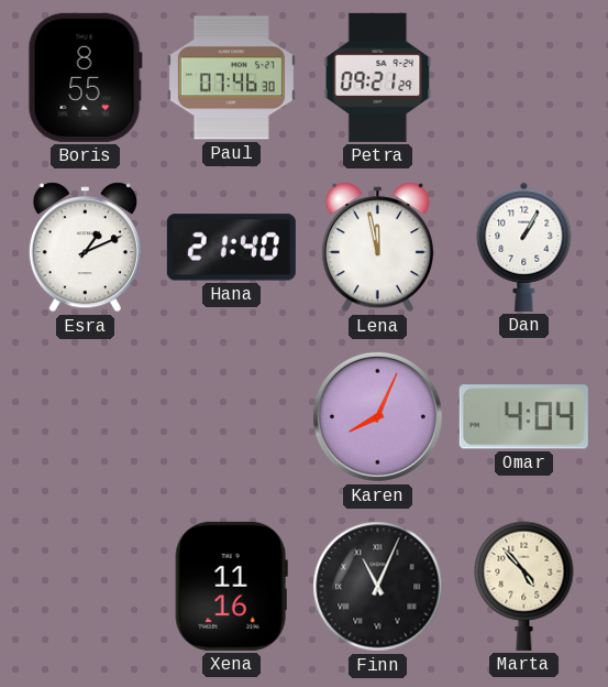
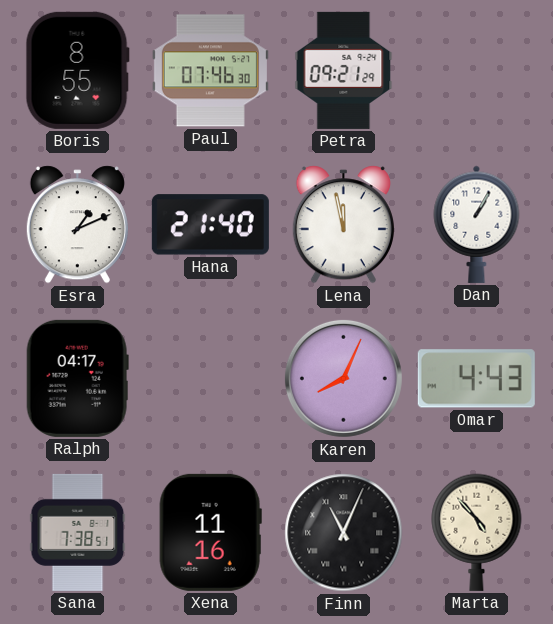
Ralph: none -> 04:17 (77, 378)
Omar: 4:04 -> 4:43 (476, 379)
Sana: none -> 7:38 (78, 532)
